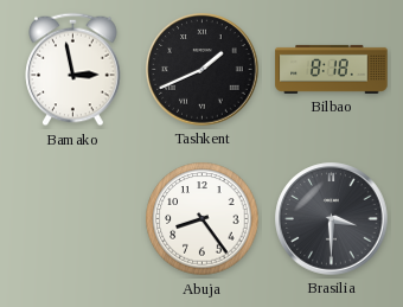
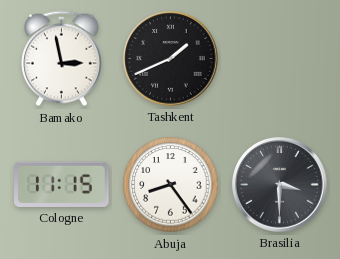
Bilbao: 8:18 -> none (332, 69)
Cologne: none -> 11:15 (62, 184)
